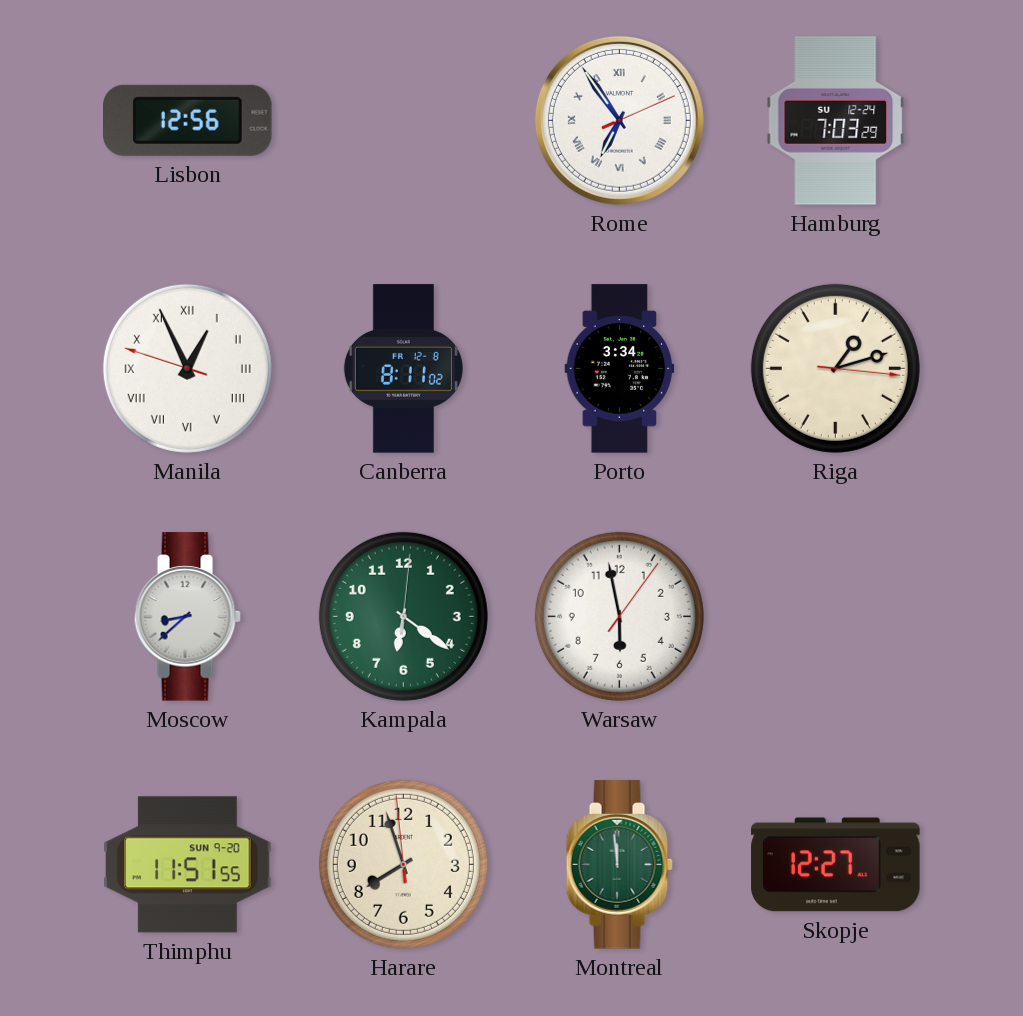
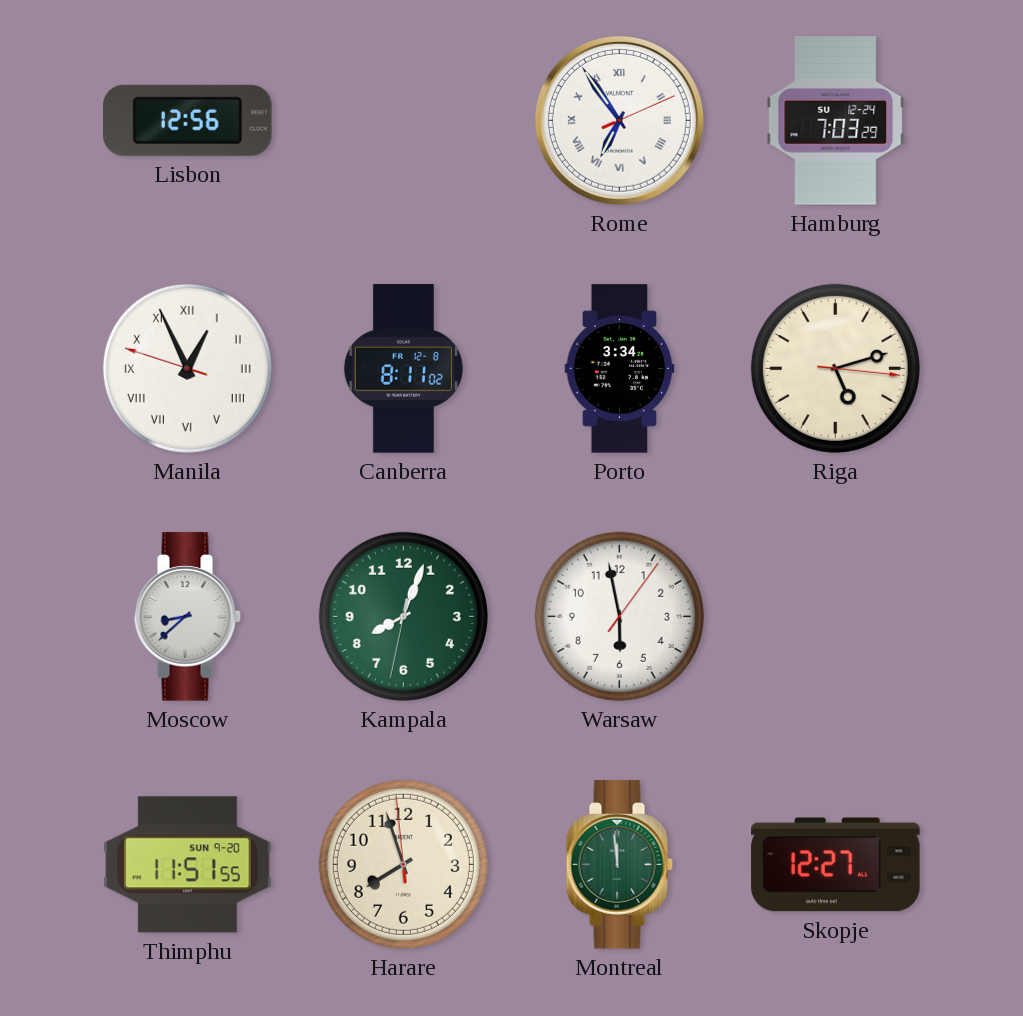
Riga: 1:12 -> 5:12 (835, 368)
Kampala: 6:21 -> 8:03 (403, 616)
